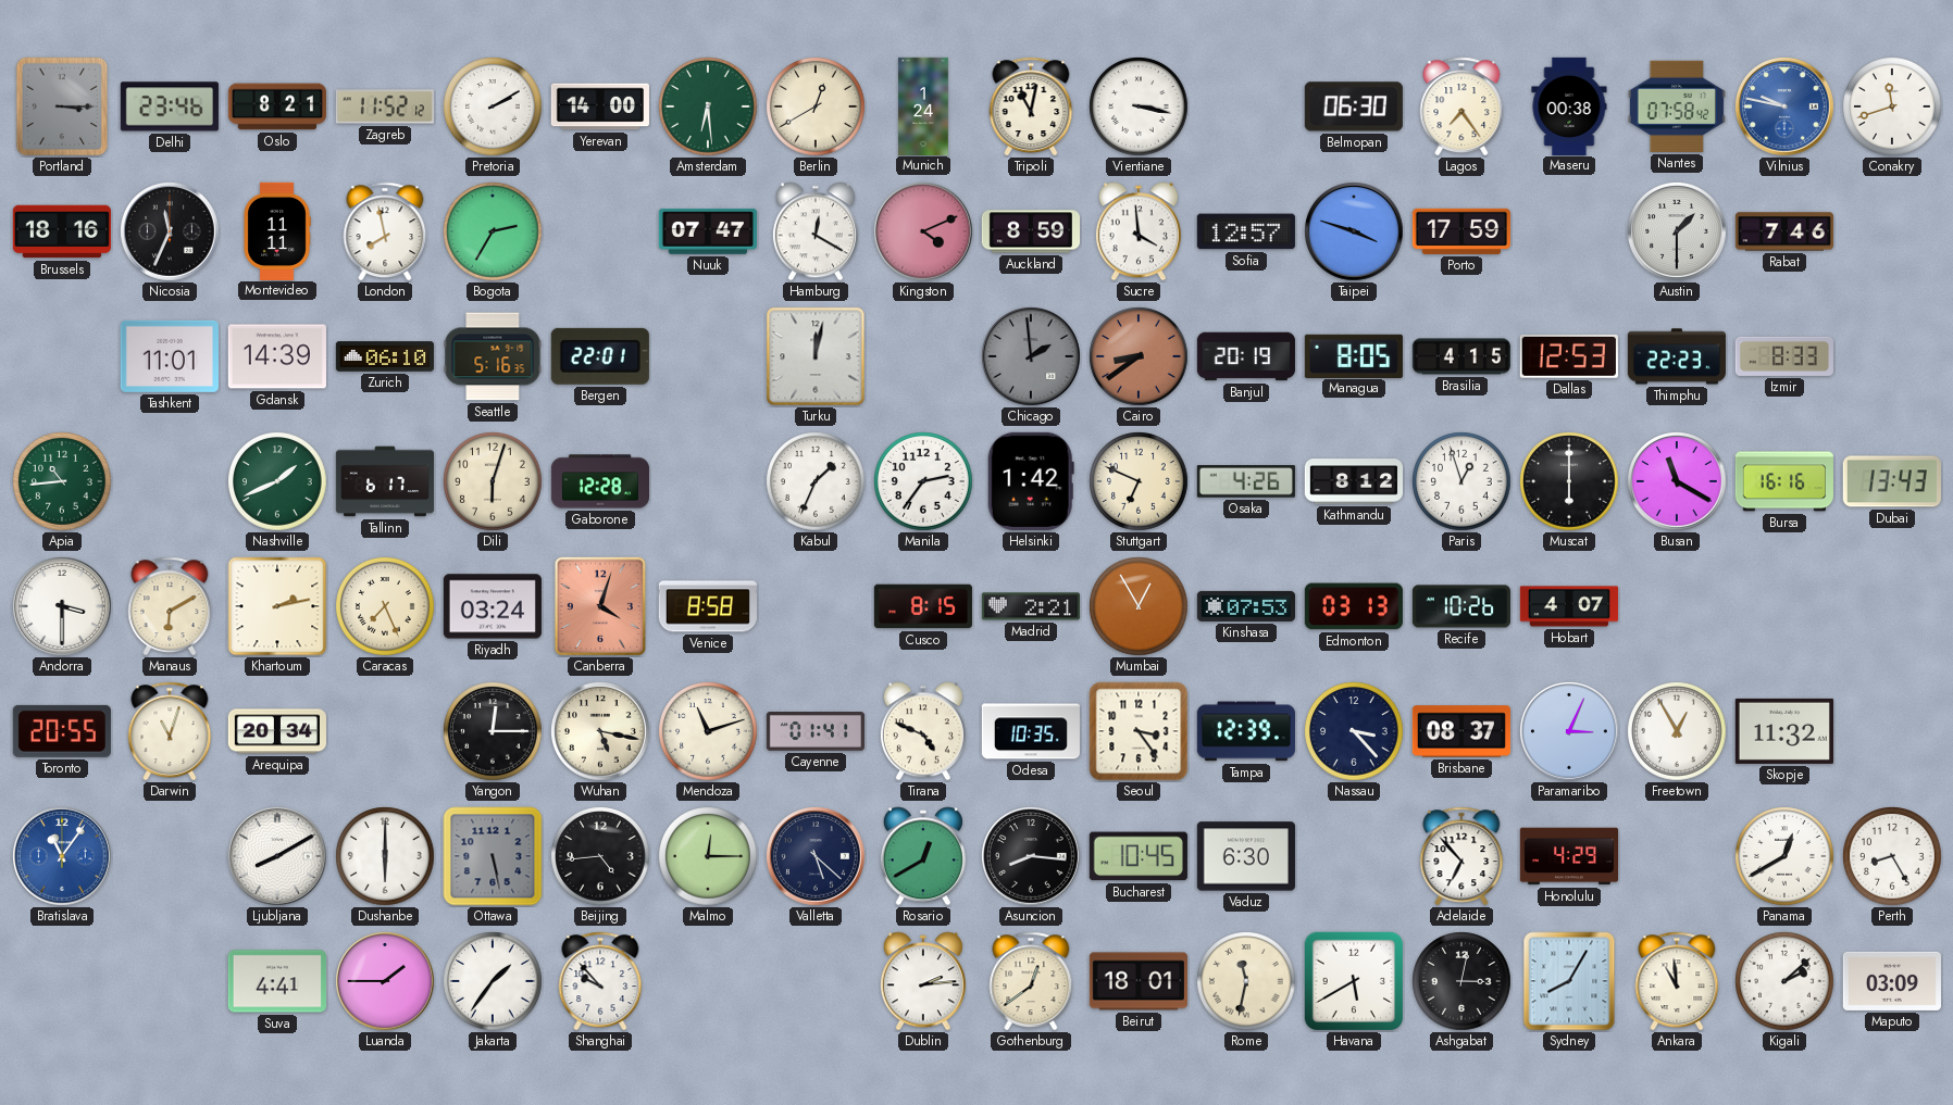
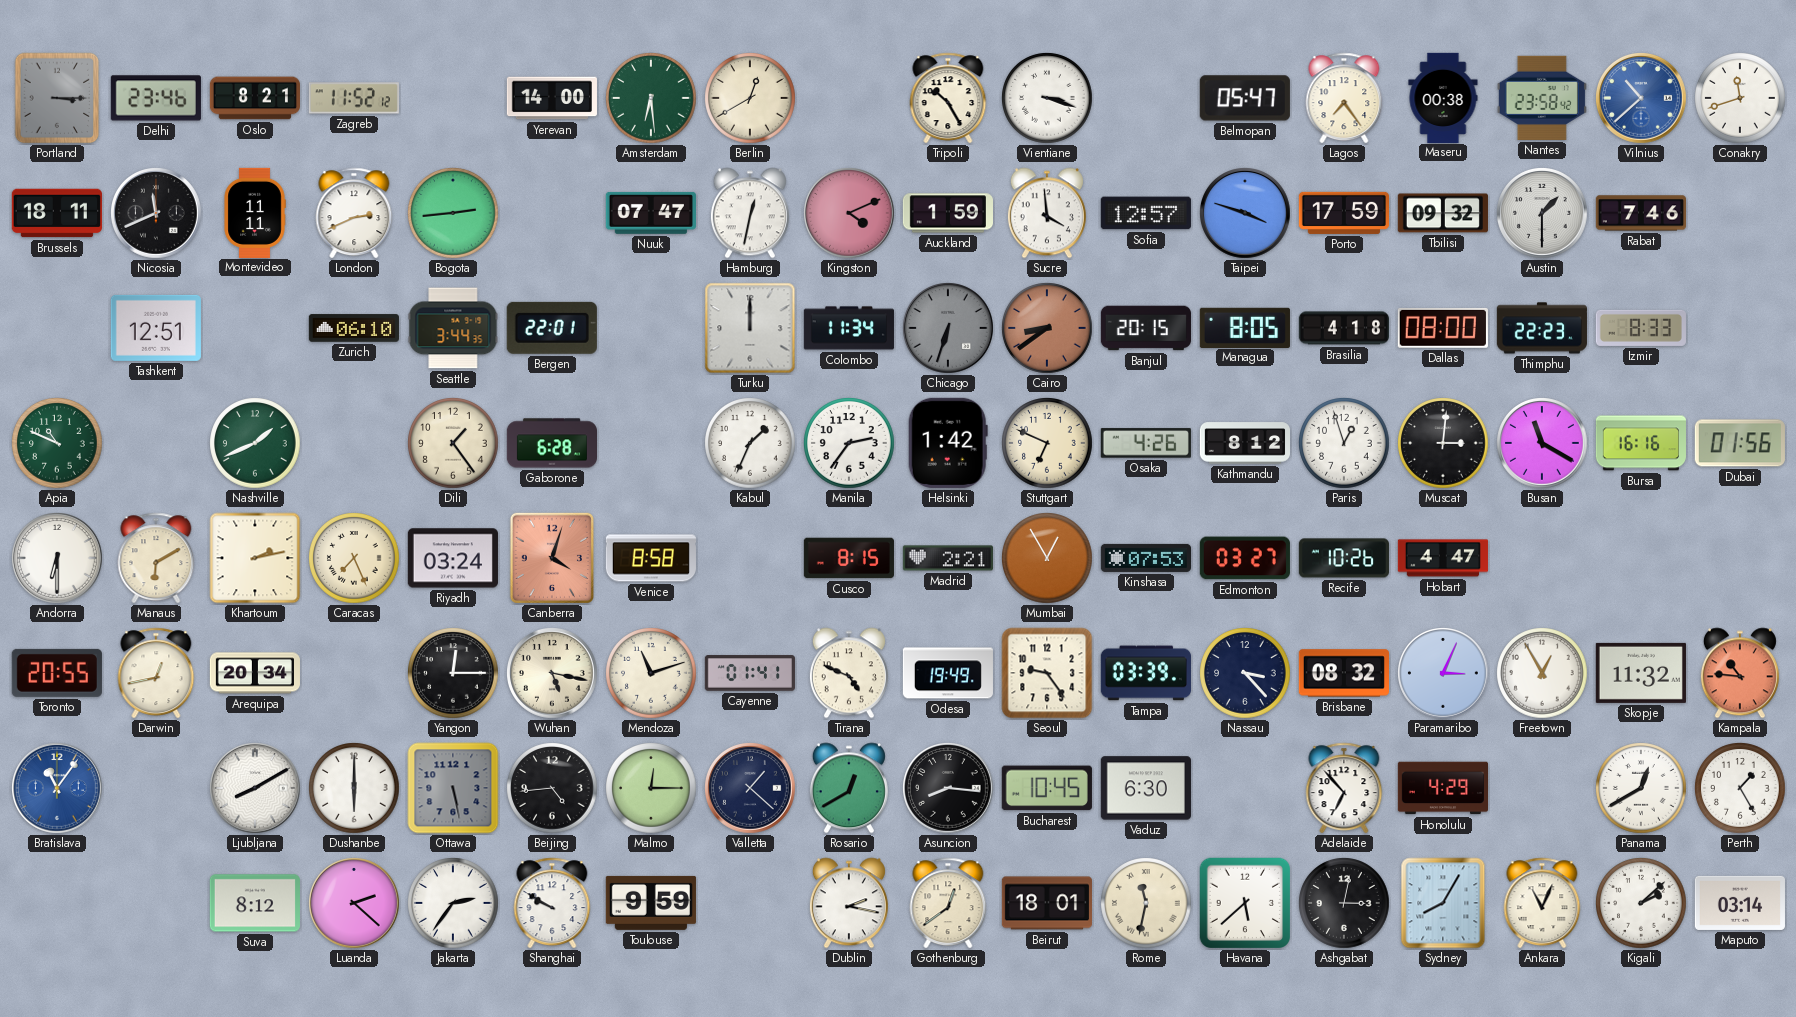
Pretoria: 2:10 -> none (493, 106)
Munich: 1:24 -> none (923, 105)
Tripoli: 11:02 -> 10:25 (948, 98)
Vientiane: 3:17 -> 3:18 (1047, 98)
Belmopan: 06:30 -> 05:47 (1245, 98)
Nantes: 07:58 -> 23:58 (1542, 98)
Vilnius: 9:47 -> 10:38 (1642, 99)
Brussels: 18:16 -> 18:11 (57, 213)
Nicosia: 11:34 -> 11:41 (157, 214)
London: 7:58 -> 2:41 (354, 213)
Bogota: 2:35 -> 2:44 (453, 213)
Hamburg: 12:20 -> 12:32 (750, 213)
Auckland: 8:59 -> 1:59 (947, 213)
Tbilisi: none -> 09:32 (1443, 213)
Tashkent: 11:01 -> 12:51 (156, 328)
Gdansk: 14:39 -> none (277, 356)
Seattle: 5:16 -> 3:44 (453, 328)
Turku: 12:02 -> 12:00 (750, 328)
Colombo: none -> 11:34 (849, 328)
Chicago: 1:59 -> 6:33 (949, 329)
Banjul: 20:19 -> 20:15 (1145, 328)
Brasilia: 4:15 -> 4:18 (1344, 328)
Dallas: 12:53 -> 08:00 (1443, 328)
Apia: 10:44 -> 10:49 (57, 443)
Tallinn: 6:17 -> none (384, 481)
Dili: 6:03 -> 1:24 (453, 443)
Gaborone: 12:28 -> 6:28 (551, 443)
Muscat: 6:00 -> 3:01 (1443, 443)
Dubai: 13:43 -> 01:56 (1740, 443)
Andorra: 3:30 -> 6:30 (58, 559)
Edmonton: 03:13 -> 03:27 (1245, 558)
Hobart: 4:07 -> 4:47 (1443, 558)
Darwin: 11:03 -> 12:43 (156, 673)
Odesa: 10:35 -> 19:49 (948, 673)
Seoul: 3:24 -> 9:24 (1047, 673)
Tampa: 12:39 -> 03:39 (1146, 673)
Brisbane: 08:37 -> 08:32 (1344, 673)
Kampala: none -> 10:46 (1740, 673)
Valletta: 5:22 -> 1:22 (751, 789)
Perth: 8:25 -> 1:25 (1740, 788)
Suva: 4:41 -> 8:12 (255, 903)
Luanda: 1:45 -> 2:22 (355, 904)
Jakarta: 1:36 -> 2:36 (453, 903)
Shanghai: 9:53 -> 9:50 (552, 903)
Toulouse: none -> 9:59 (651, 903)
Dublin: 2:14 -> 2:17 (849, 903)
Havana: 5:40 -> 5:38 (1245, 903)
Ankara: 10:59 -> 11:04 (1542, 903)
Maputo: 03:09 -> 03:14 (1740, 903)
